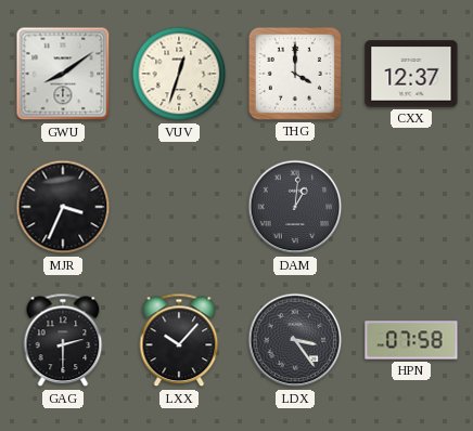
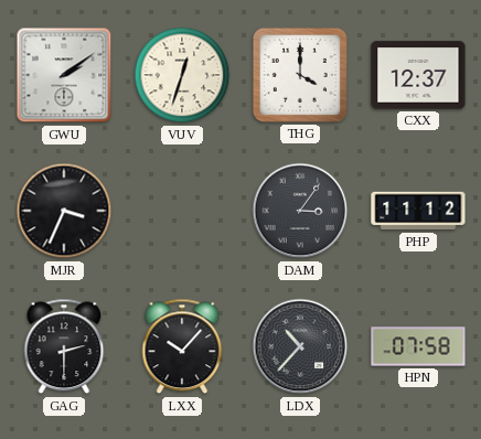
GWU: 8:09 -> 2:09 (64, 75)
DAM: 1:01 -> 3:06 (300, 211)
PHP: none -> 11:12 (418, 211)
LDX: 3:24 -> 10:37 (300, 346)
